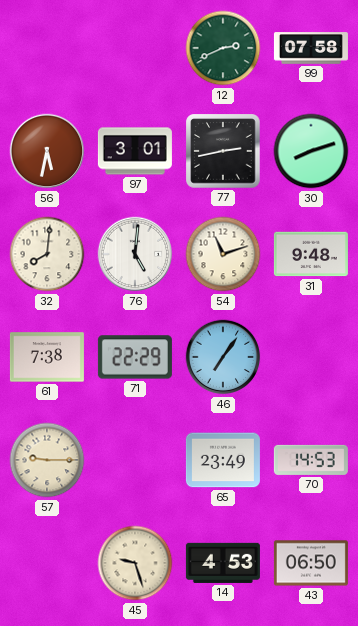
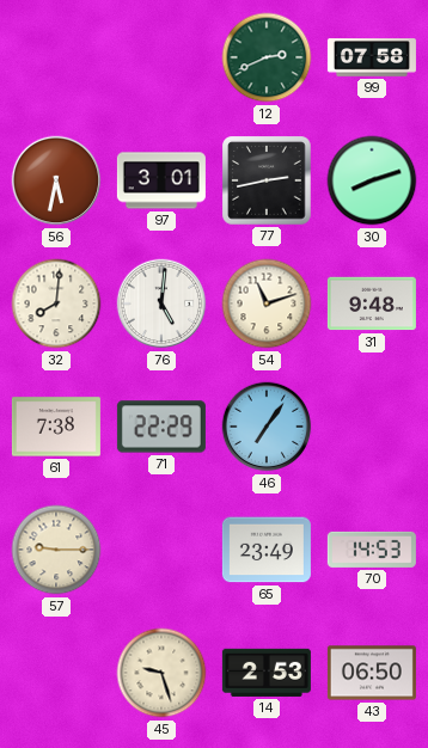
14: 4:53 -> 2:53 (267, 673)
